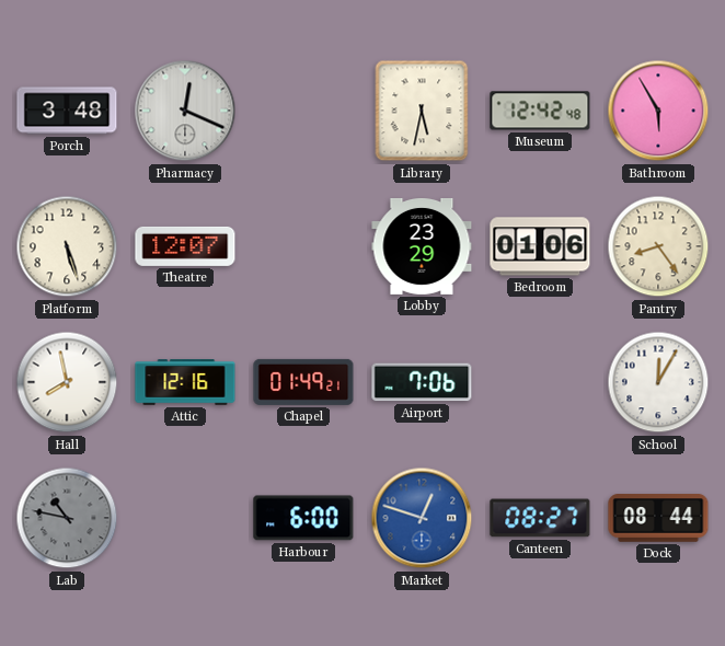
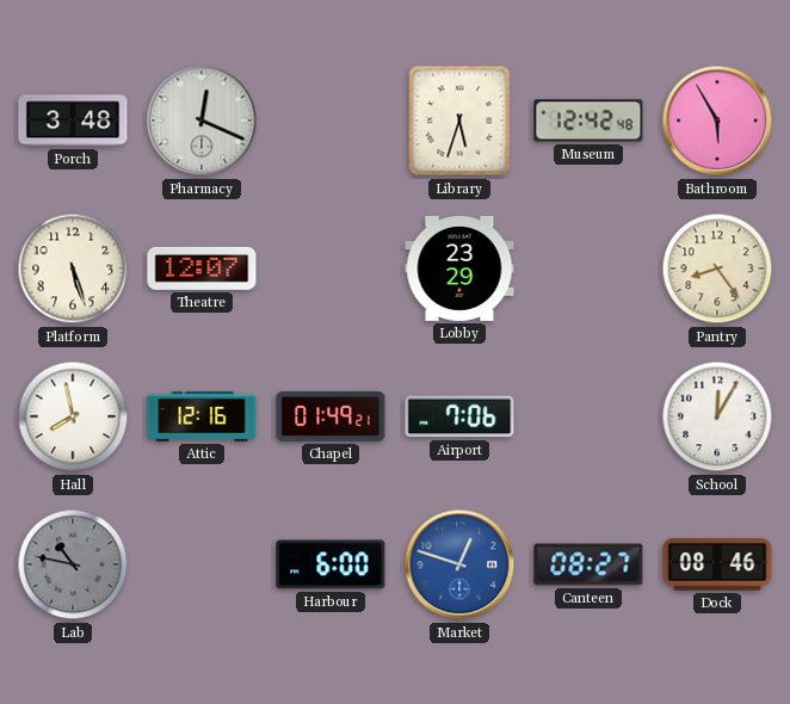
Library: 5:32 -> 5:33 (459, 121)
Bedroom: 01:06 -> none (540, 246)
Dock: 08:44 -> 08:46 (717, 564)
